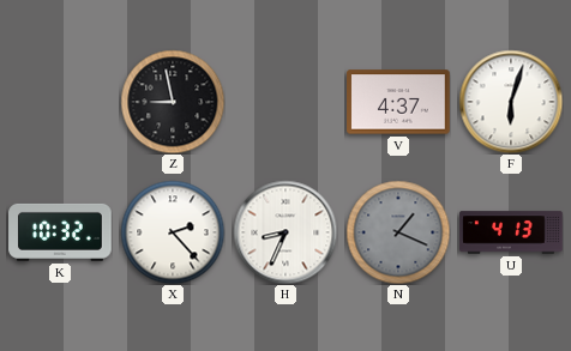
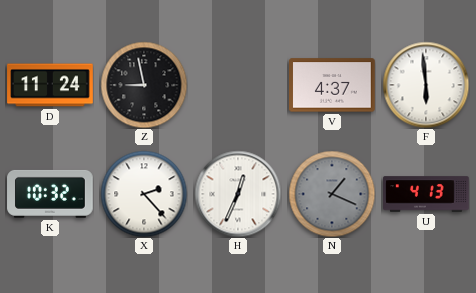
D: none -> 11:24 (50, 85)
F: 6:03 -> 5:59 (426, 85)
H: 8:34 -> 12:34 (238, 194)
